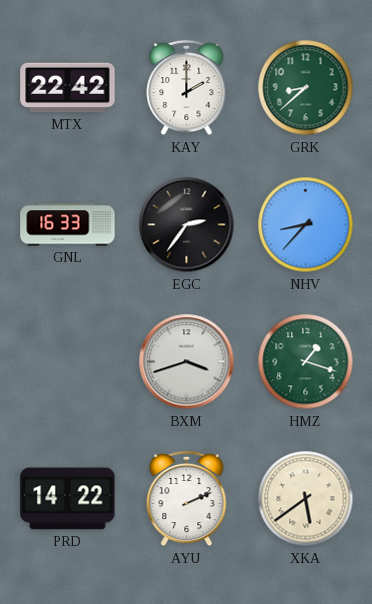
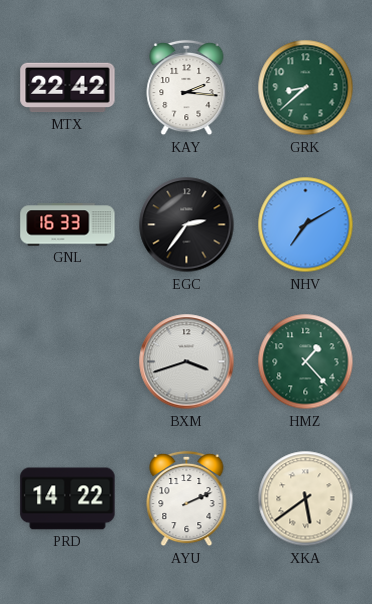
KAY: 2:00 -> 2:16 (187, 88)
NHV: 8:37 -> 7:10 (306, 225)
HMZ: 1:18 -> 1:23 (306, 362)
